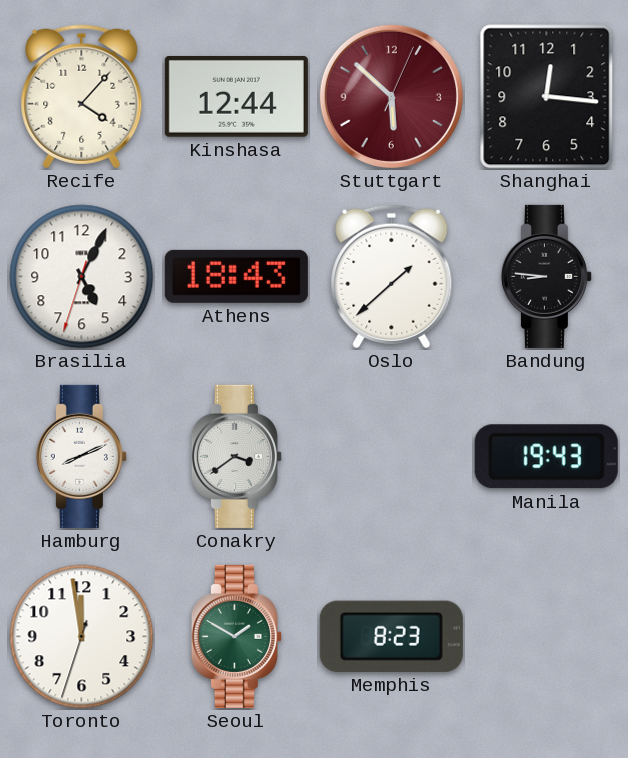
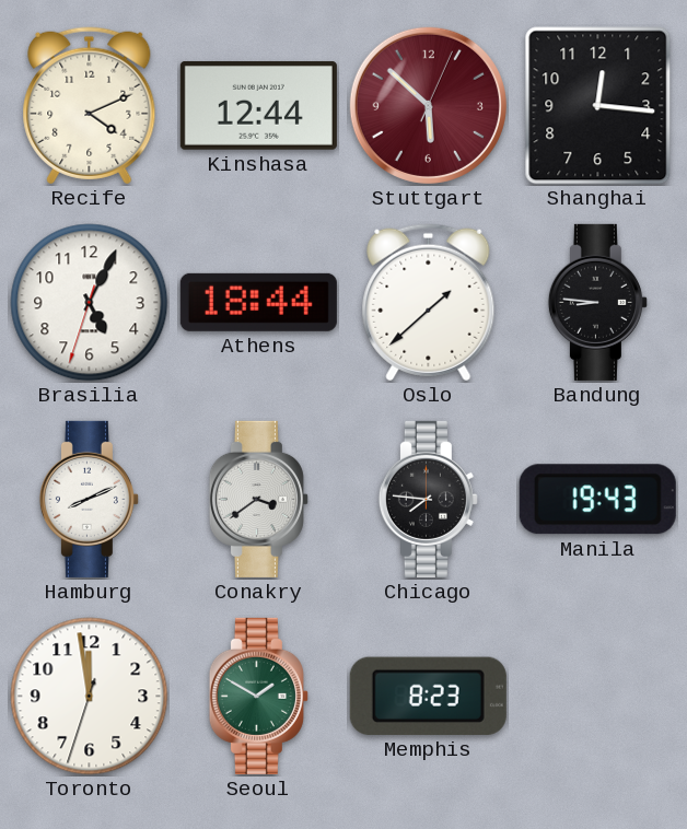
Recife: 4:07 -> 4:11 (90, 106)
Athens: 18:43 -> 18:44 (258, 302)
Chicago: none -> 7:46 (428, 499)
